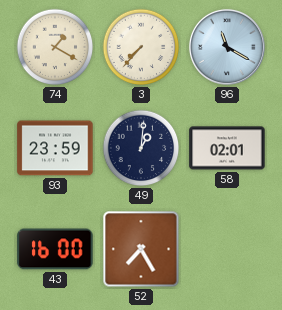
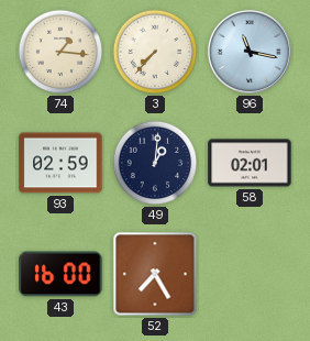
74: 1:20 -> 1:16 (60, 52)
96: 11:20 -> 11:17 (250, 52)
93: 23:59 -> 02:59 (60, 163)
